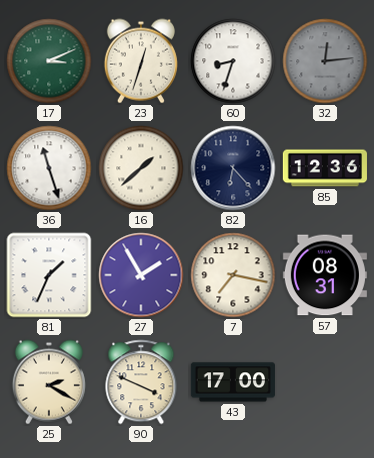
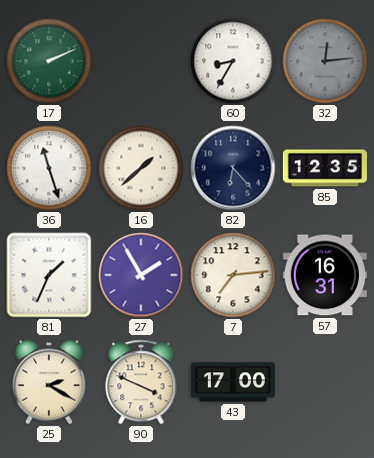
17: 3:11 -> 2:11 (49, 61)
23: 12:33 -> none (141, 61)
60: 8:33 -> 8:35 (233, 61)
85: 12:36 -> 12:35 (325, 168)
7: 7:17 -> 7:14 (233, 275)
57: 08:31 -> 16:31 (325, 275)
